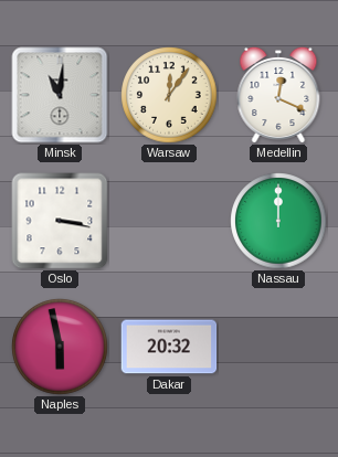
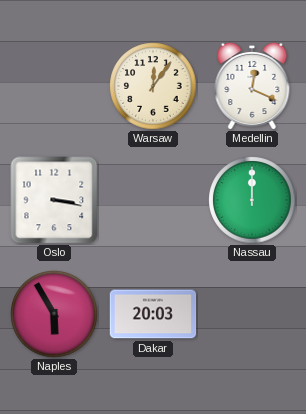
Minsk: 11:01 -> none (60, 95)
Naples: 5:58 -> 5:55 (54, 314)
Dakar: 20:32 -> 20:03 (153, 314)
